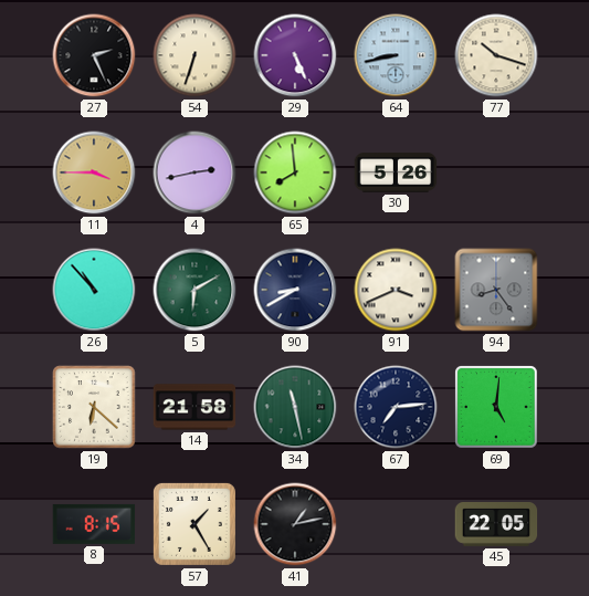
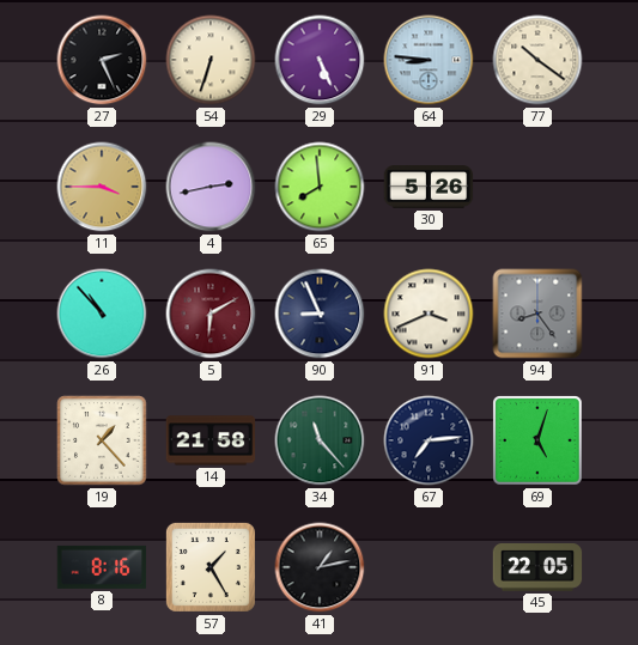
64: 8:43 -> 8:46 (429, 60)
77: 10:18 -> 10:21 (537, 60)
5 dial: green -> burgundy (211, 314)
90: 8:40 -> 8:56 (320, 314)
19: 6:22 -> 1:23 (102, 440)
34: 11:28 -> 11:23 (320, 440)
69: 5:01 -> 5:03 (537, 440)
8: 8:15 -> 8:16 (102, 567)
